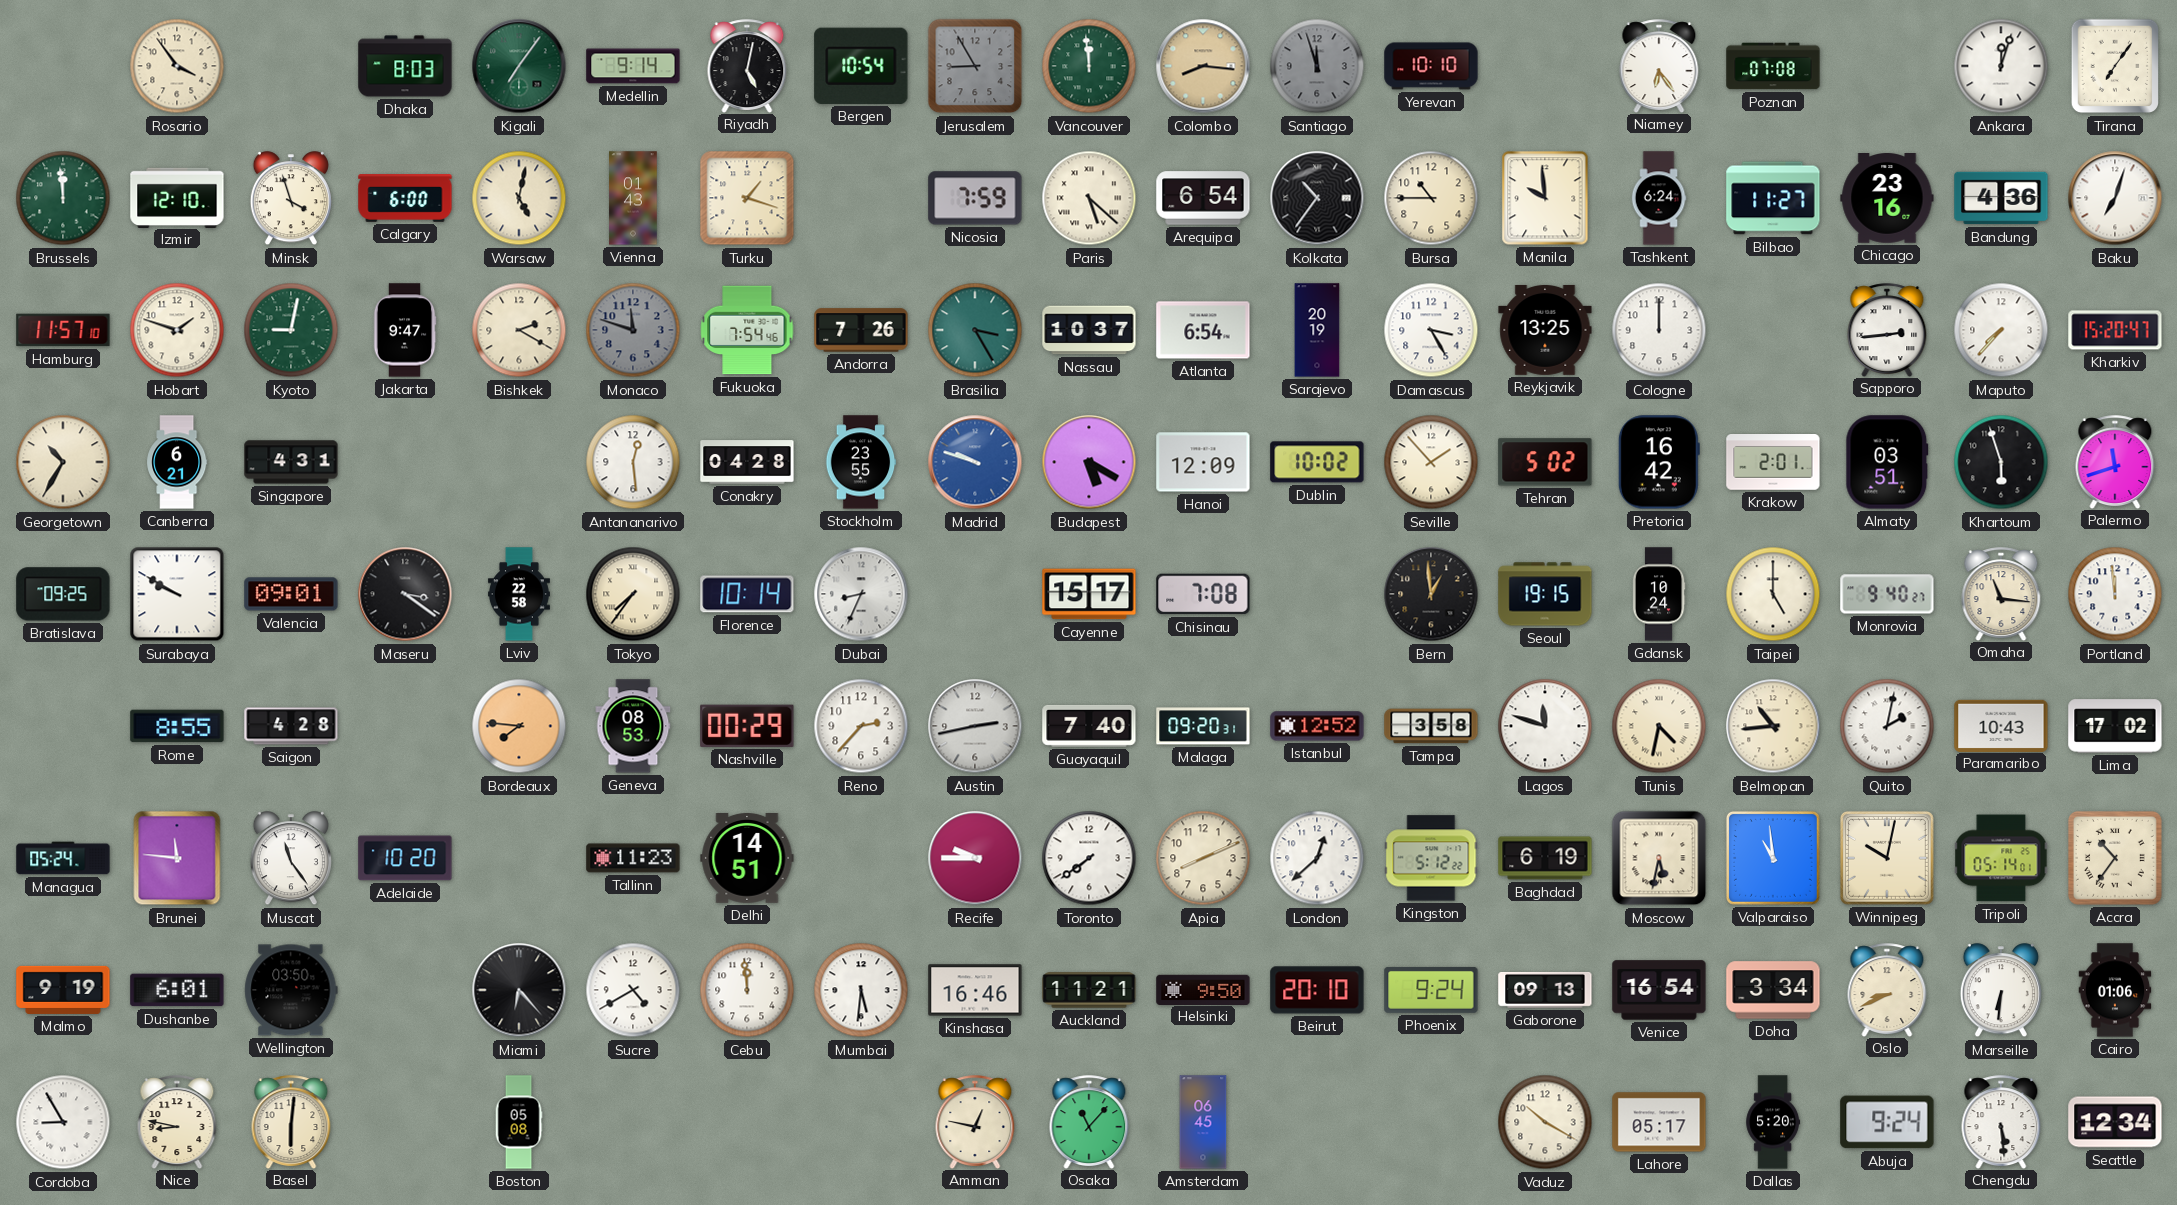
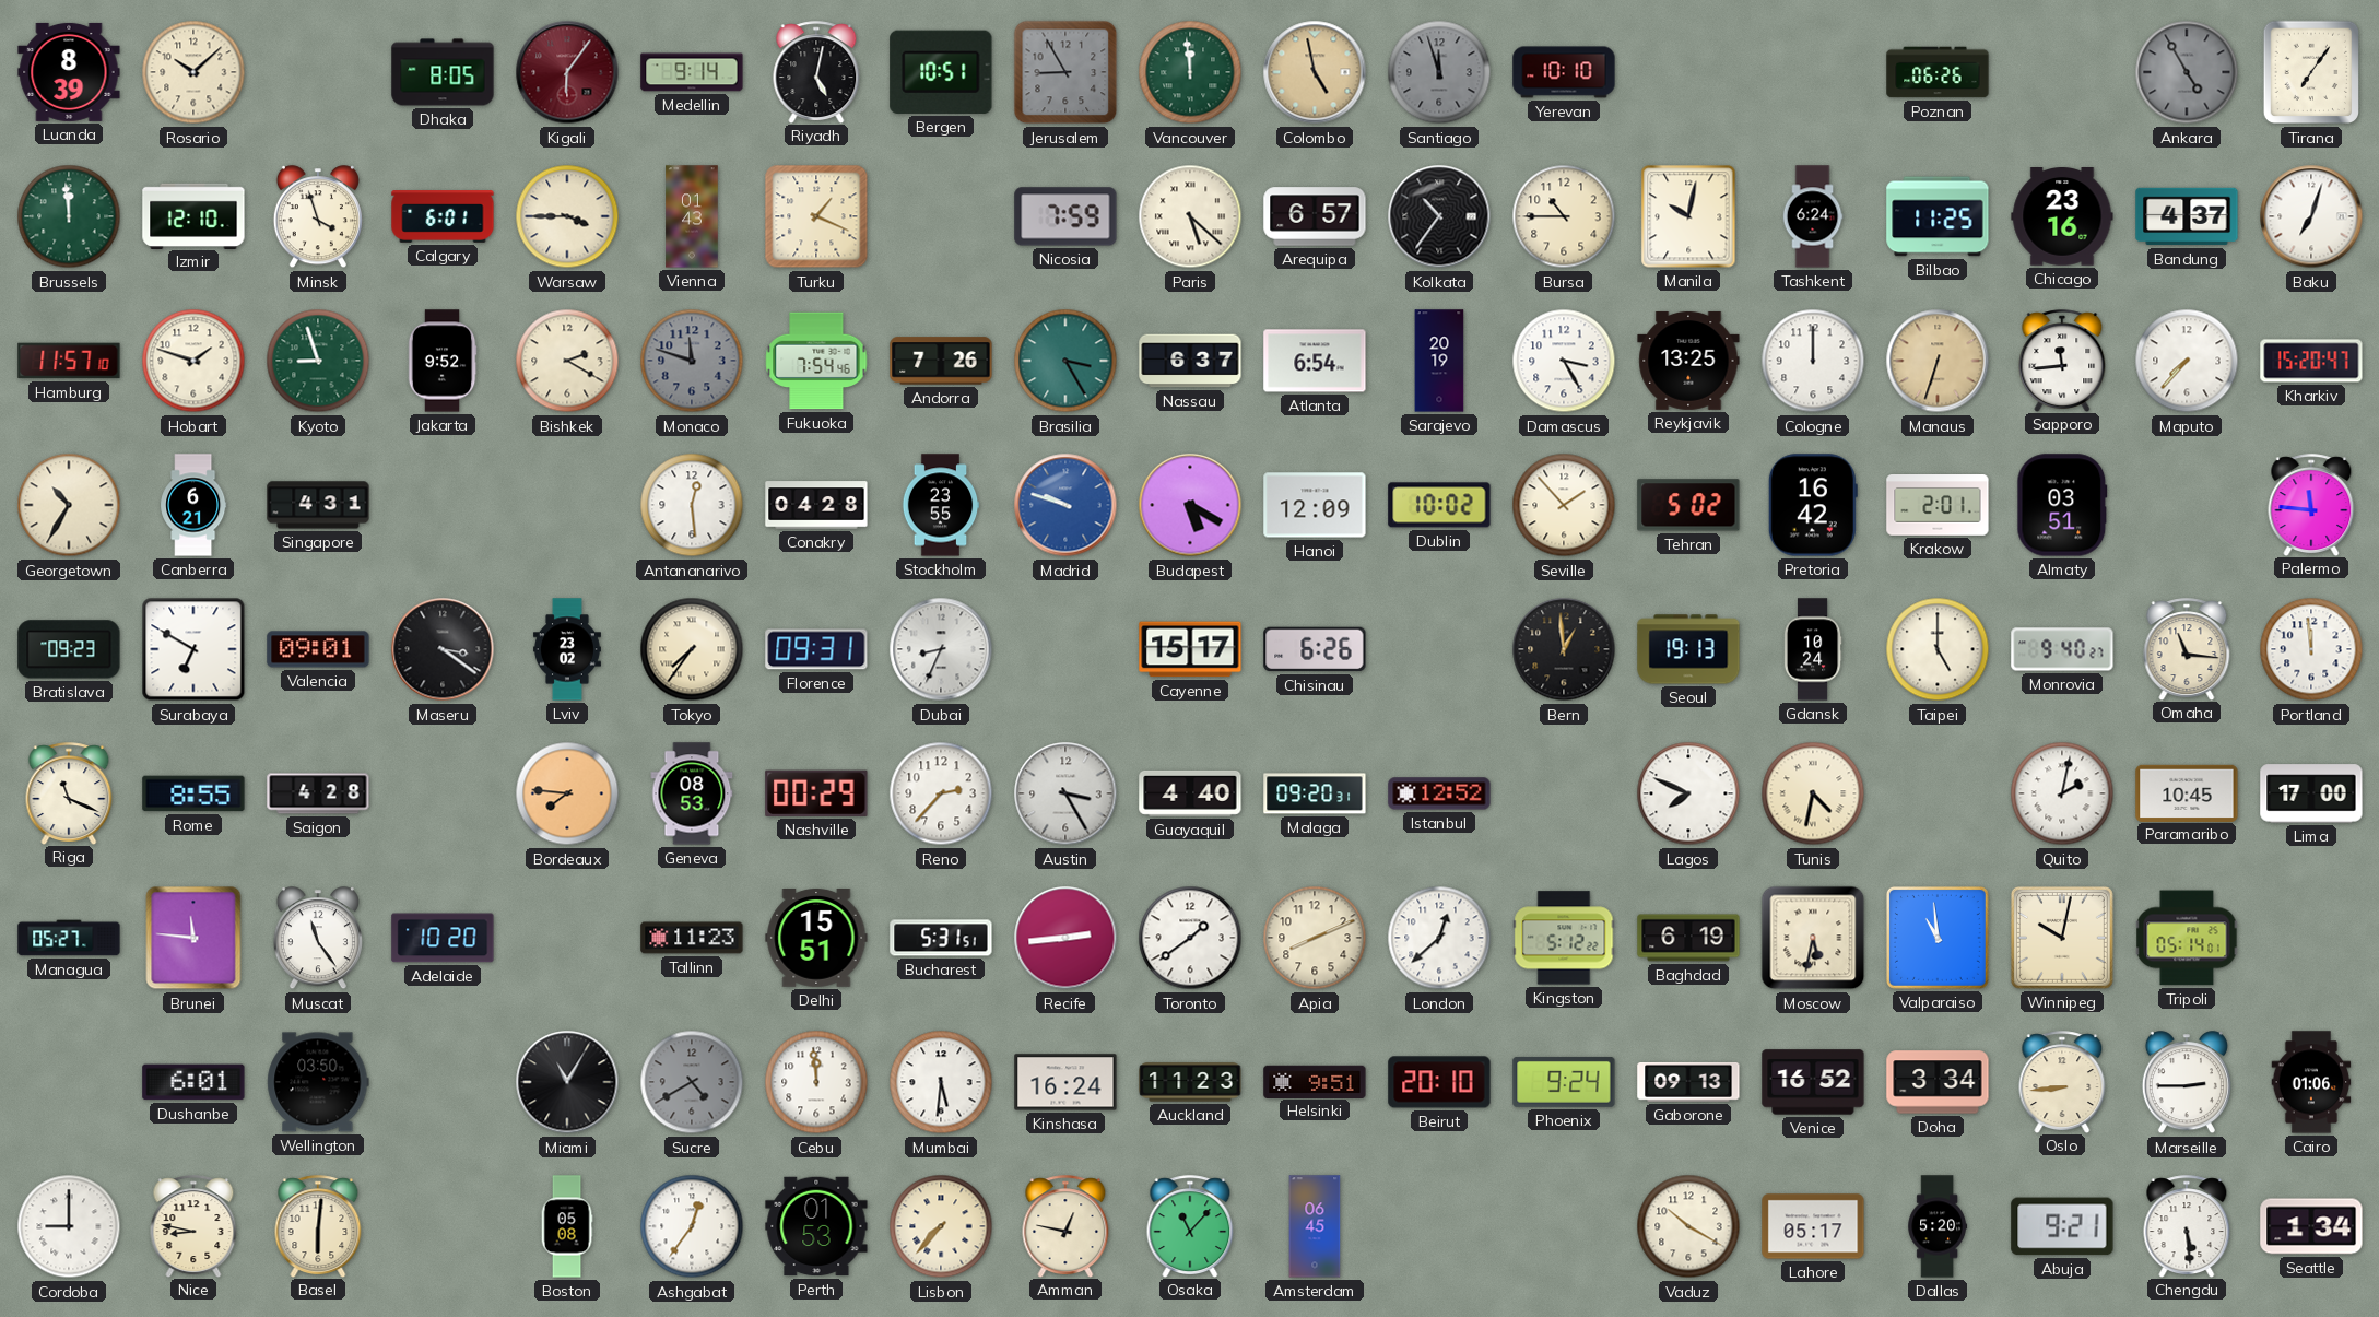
Luanda: none -> 8:39 (69, 72)
Rosario: 3:54 -> 10:08 (193, 72)
Dhaka: 8:03 -> 8:05 (443, 72)
Kigali: 7:06 -> 6:06 (567, 72)
Kigali dial: green -> burgundy (567, 72)
Bergen: 10:54 -> 10:51 (941, 72)
Colombo: 8:16 -> 4:58 (1315, 72)
Niamey: 6:24 -> none (1659, 66)
Poznan: 07:08 -> 06:26 (1938, 72)
Ankara: 12:03 -> 4:55 (2187, 72)
Ankara dial: white -> grey (2187, 72)
Calgary: 6:00 -> 6:01 (443, 216)
Warsaw: 5:02 -> 3:45 (567, 216)
Turku: 1:18 -> 1:19 (816, 216)
Arequipa: 6:54 -> 6:57 (1315, 216)
Manila: 9:59 -> 10:02 (1688, 216)
Bilbao: 11:27 -> 11:25 (1938, 216)
Bandung: 4:36 -> 4:37 (2187, 216)
Kyoto: 9:02 -> 8:57 (318, 361)
Jakarta: 9:47 -> 9:52 (443, 361)
Nassau: 10:37 -> 6:37 (1190, 361)
Manaus: none -> 6:33 (1938, 361)
Sapporo: 2:44 -> 11:44 (2062, 361)
Khartoum: 5:57 -> none (2001, 462)
Palermo: 11:42 -> 11:46 (2311, 505)
Bratislava: 09:25 -> 09:23 (69, 649)
Surabaya: 9:50 -> 6:50 (193, 649)
Lviv: 22:58 -> 23:02 (567, 649)
Florence: 10:14 -> 09:31 (816, 649)
Chisinau: 7:08 -> 6:26 (1315, 649)
Seoul: 19:15 -> 19:13 (1688, 649)
Riga: none -> 11:19 (69, 793)
Austin: 2:43 -> 3:25 (1065, 793)
Guayaquil: 7:40 -> 4:40 (1190, 793)
Tampa: 3:58 -> none (1431, 726)
Lagos: 11:48 -> 7:49 (1688, 793)
Belmopan: 10:44 -> none (1773, 726)
Paramaribo: 10:43 -> 10:45 (2187, 792)
Lima: 17:02 -> 17:00 (2311, 793)
Managua: 05:24 -> 05:27 (69, 938)
Delhi: 14:51 -> 15:51 (816, 939)
Bucharest: none -> 5:31 (941, 938)
Recife: 9:45 -> 2:44 (1065, 938)
Toronto: 7:39 -> 1:39 (1190, 938)
Accra: 10:36 -> none (2115, 858)
Malmo: 9:19 -> none (63, 990)
Miami: 6:23 -> 11:05 (567, 1082)
Sucre dial: white -> grey (692, 1082)
Kinshasa: 16:46 -> 16:24 (1065, 1082)
Auckland: 11:21 -> 11:23 (1190, 1082)
Helsinki: 9:50 -> 9:51 (1315, 1081)
Venice: 16:54 -> 16:52 (1813, 1082)
Oslo: 8:41 -> 8:44 (2062, 1082)
Marseille: 6:31 -> 2:45 (2187, 1083)
Cordoba: 8:55 -> 9:00 (69, 1226)
Ashgabat: none -> 12:36 (692, 1226)
Perth: none -> 01:53 (816, 1226)
Lisbon: none -> 7:37 (941, 1226)
Abuja: 9:24 -> 9:21 (2062, 1226)
Seattle: 12:34 -> 1:34 (2311, 1226)
